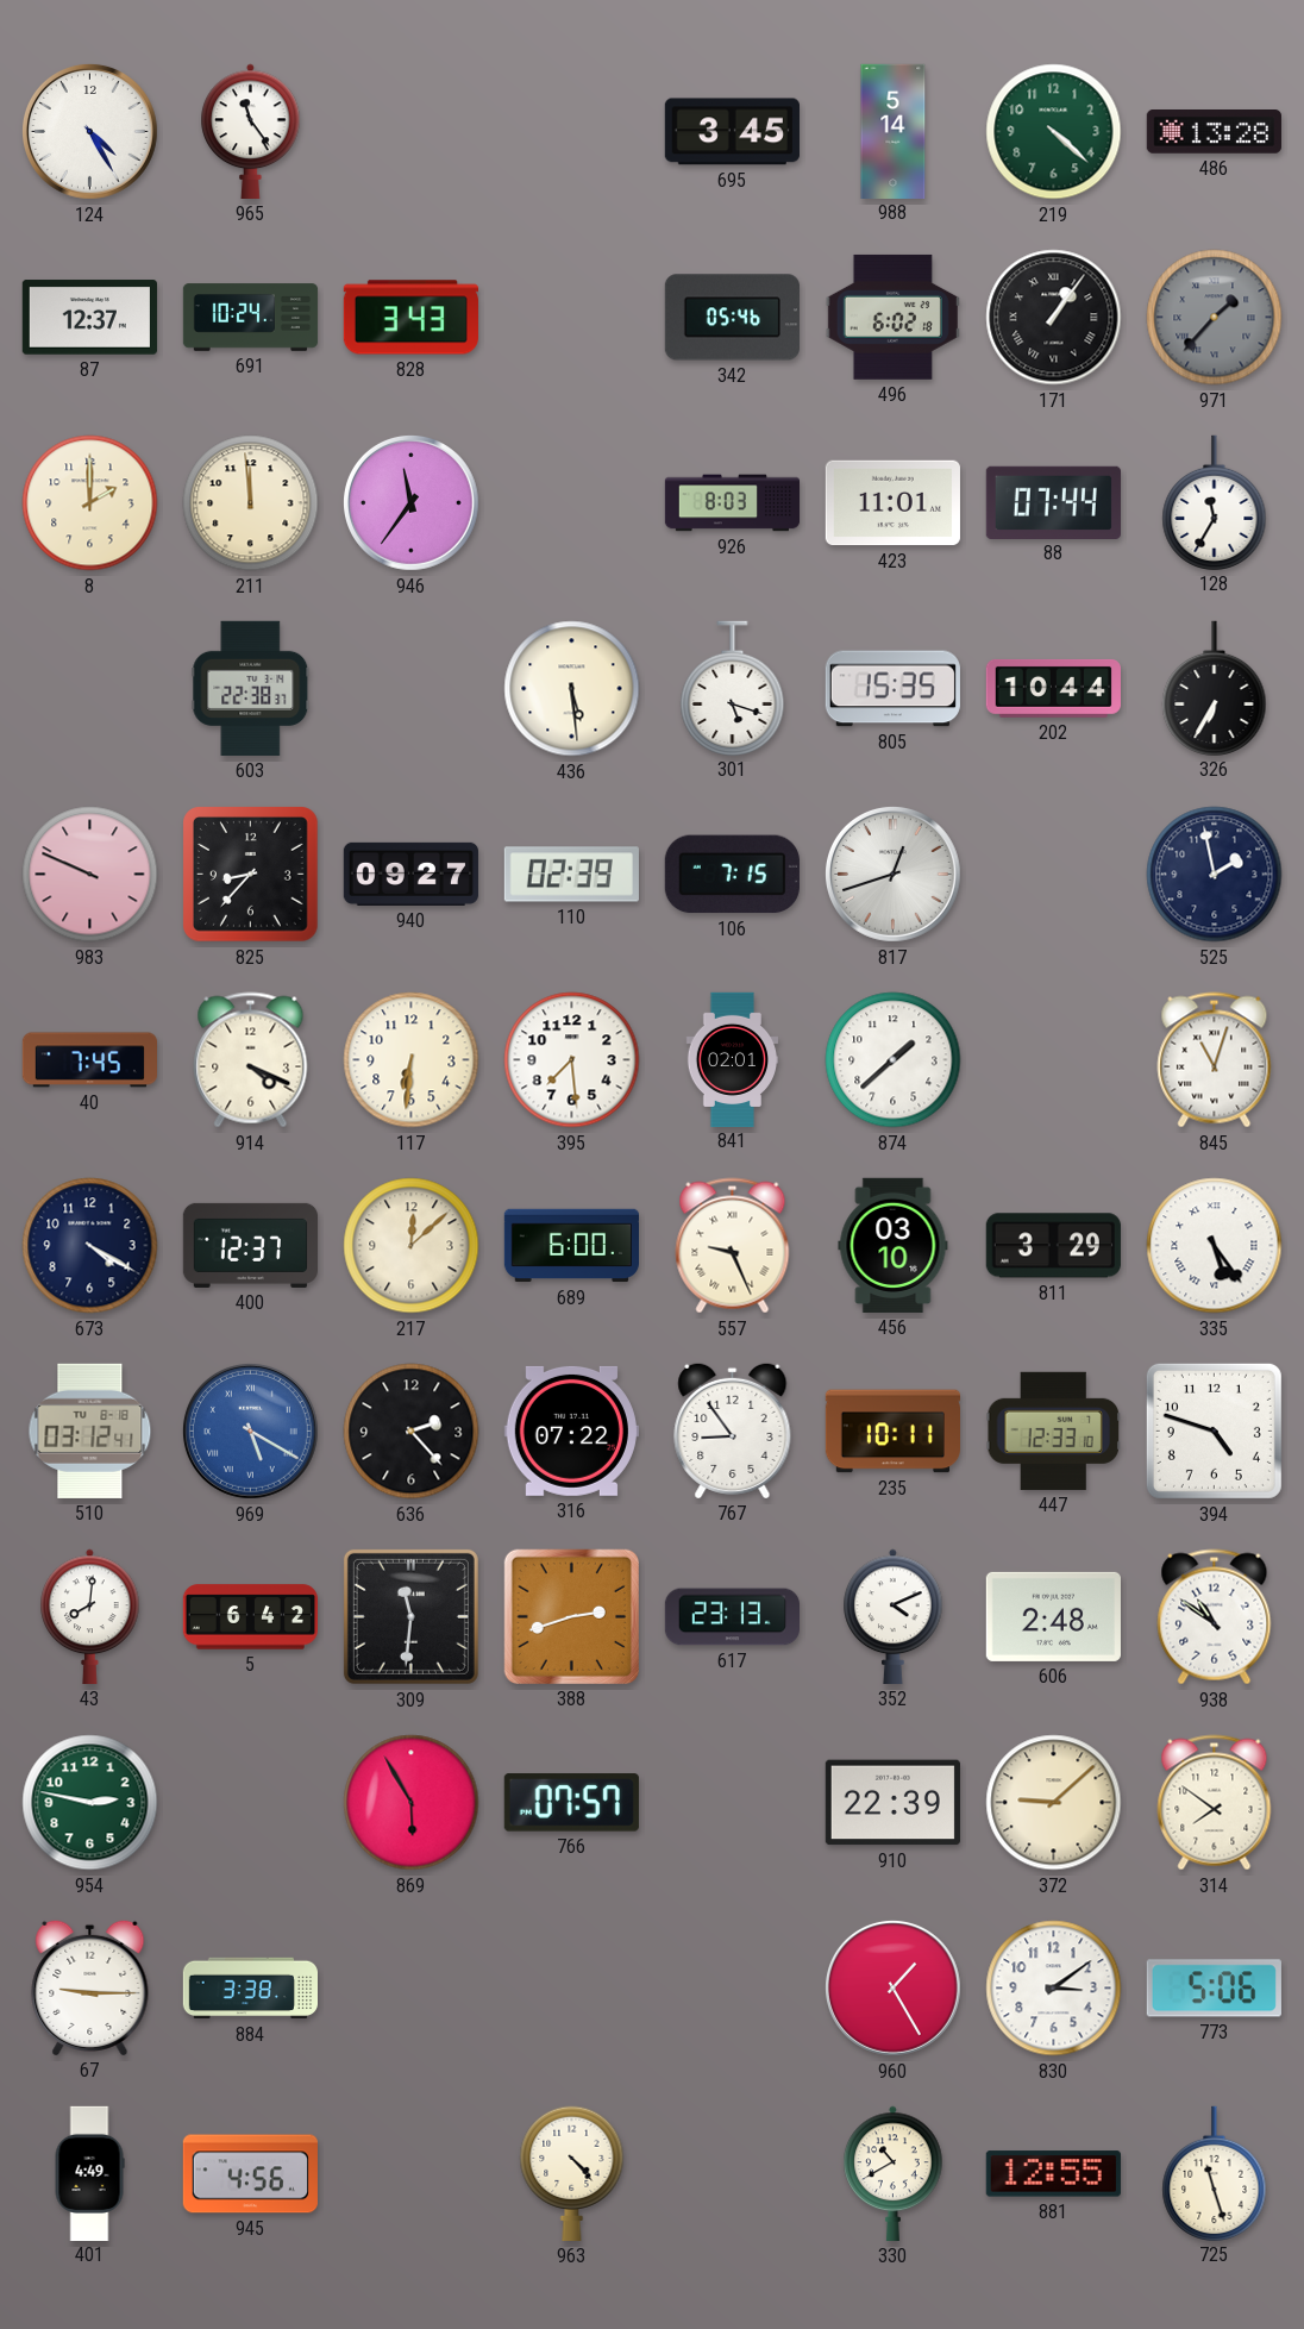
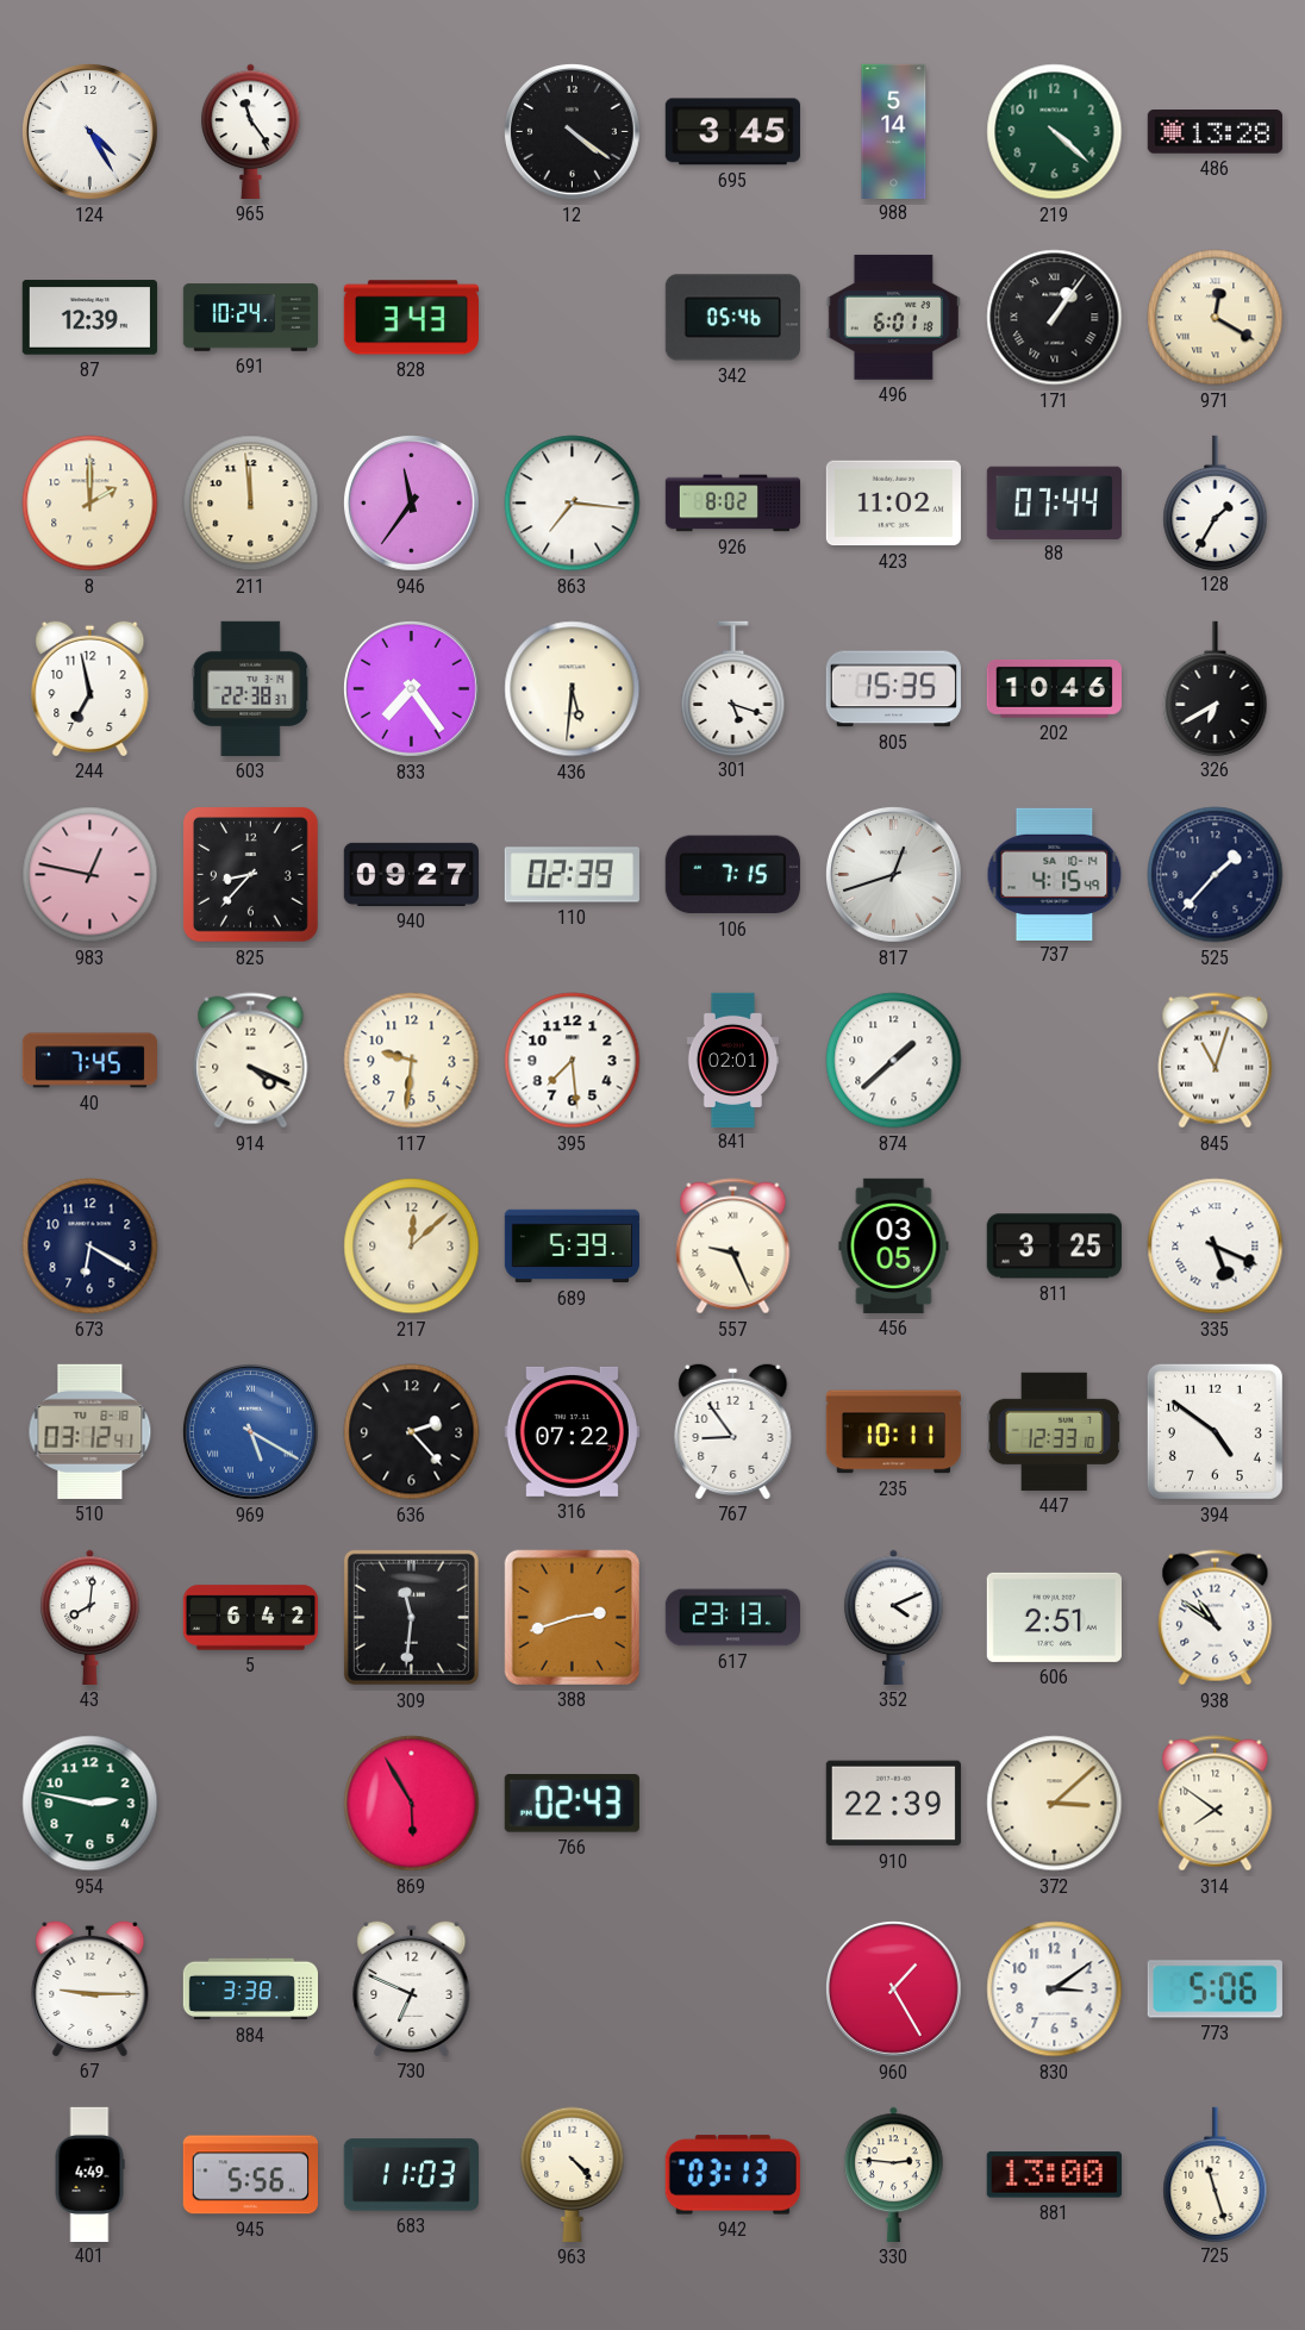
12: none -> 4:21 (573, 131)
87: 12:37 -> 12:39 (89, 318)
496: 6:02 -> 6:01 (893, 317)
971: 1:37 -> 12:20 (1216, 318)
971 dial: grey -> cream (1216, 318)
863: none -> 7:16 (573, 504)
926: 8:03 -> 8:02 (733, 504)
423: 11:01 -> 11:02 (893, 504)
128: 11:35 -> 1:35 (1216, 502)
244: none -> 6:58 (90, 688)
833: none -> 7:24 (412, 688)
436: 5:29 -> 5:31 (573, 689)
202: 10:44 -> 10:46 (1054, 688)
326: 6:35 -> 6:40 (1216, 688)
983: 9:49 -> 12:47 (90, 875)
737: none -> 4:15 (1055, 874)
525: 1:58 -> 1:37 (1216, 875)
117: 6:31 -> 9:31 (412, 1061)
673: 4:20 -> 6:20 (90, 1247)
400: 12:37 -> none (250, 1245)
689: 6:00 -> 5:39 (572, 1247)
456: 03:10 -> 03:05 (894, 1245)
811: 3:29 -> 3:25 (1054, 1247)
335: 5:24 -> 5:19 (1216, 1247)
394: 4:48 -> 4:51 (1215, 1431)
606: 2:48 -> 2:51 (1054, 1617)
766: 07:57 -> 02:43 (572, 1804)
372: 9:08 -> 3:08 (1055, 1804)
730: none -> 6:49 (412, 1988)
945: 4:56 -> 5:56 (250, 2175)
683: none -> 11:03 (411, 2175)
942: none -> 03:13 (732, 2175)
330: 10:40 -> 2:46 (894, 2174)
881: 12:55 -> 13:00 (1054, 2175)
